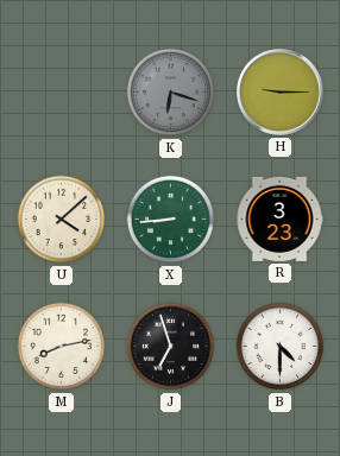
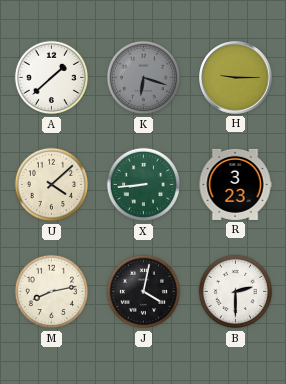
A: none -> 1:38 (52, 78)
J: 6:57 -> 4:02 (144, 292)
B: 4:30 -> 2:30 (236, 292)
